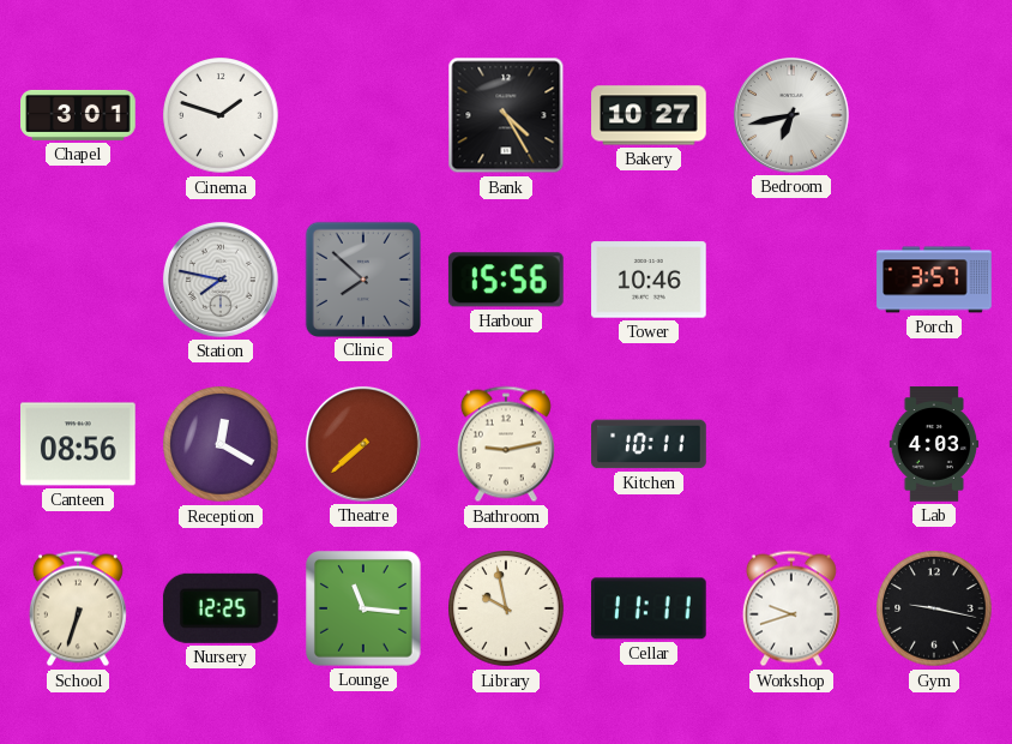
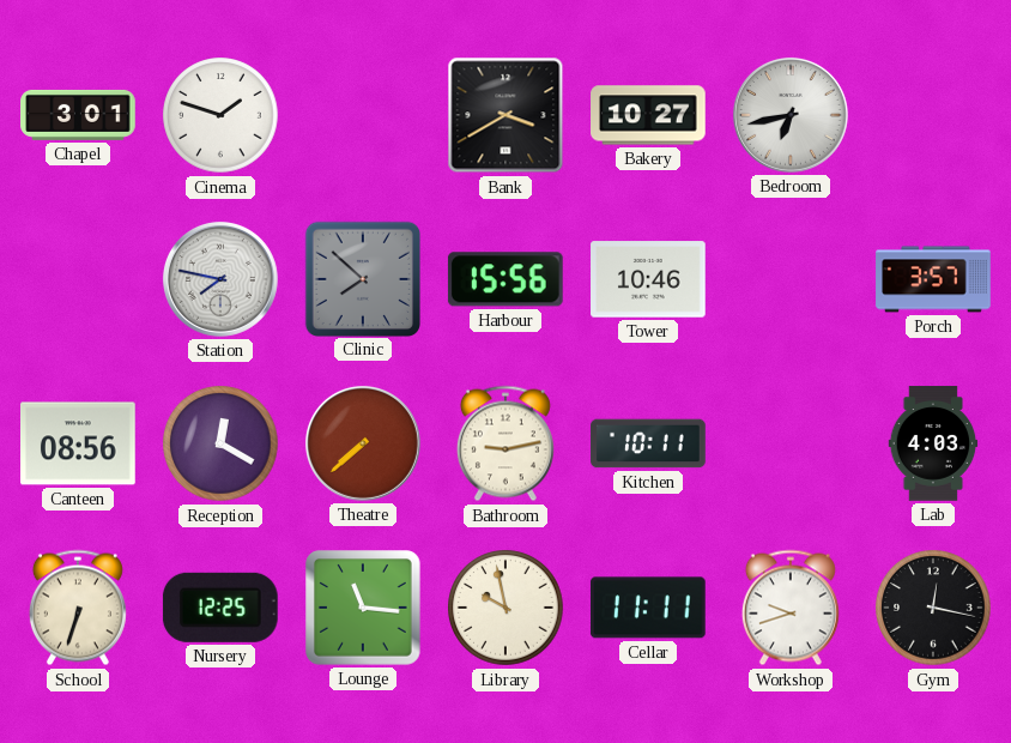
Bank: 4:25 -> 3:40 (505, 115)
Gym: 9:17 -> 12:17 (933, 608)
